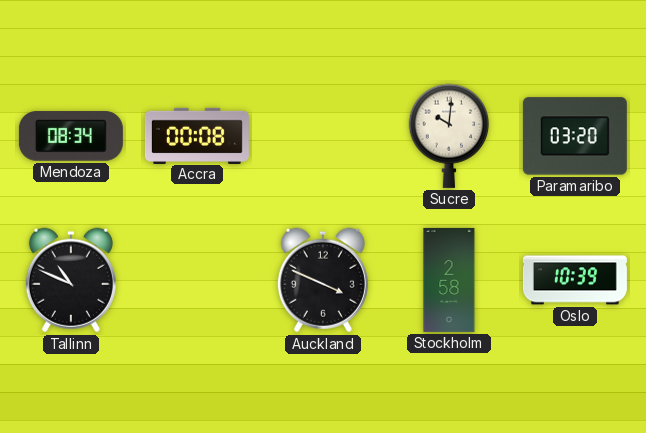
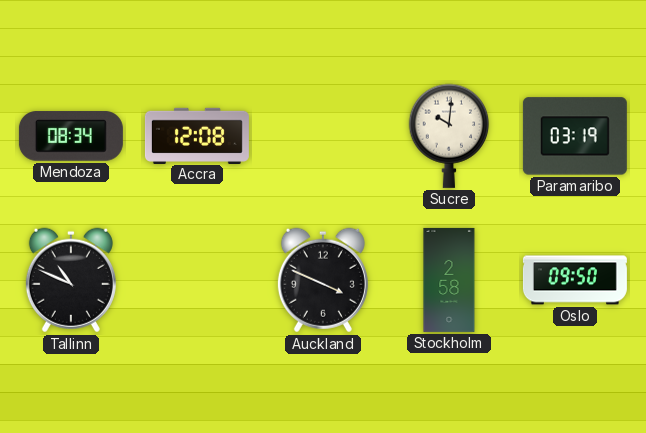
Accra: 00:08 -> 12:08 (197, 135)
Paramaribo: 03:20 -> 03:19 (575, 136)
Oslo: 10:39 -> 09:50 (575, 280)
